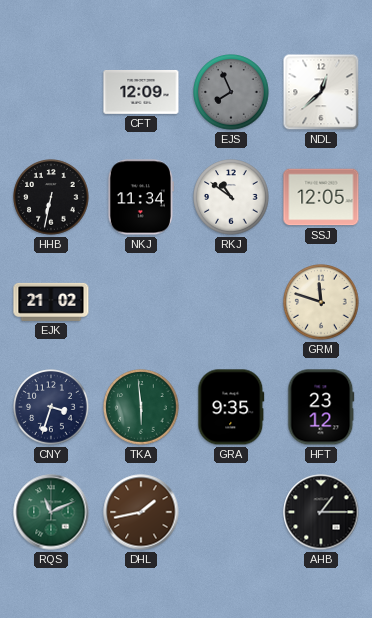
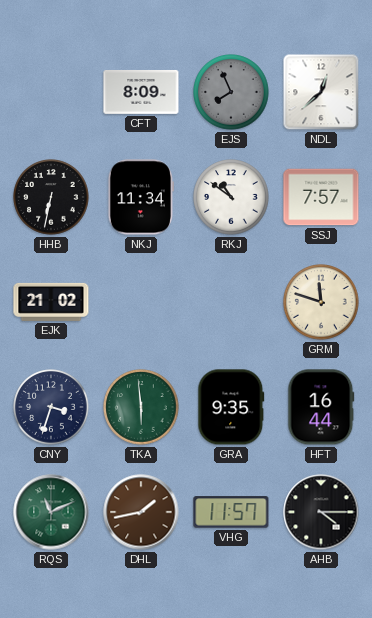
CFT: 12:09 -> 8:09 (141, 92)
SSJ: 12:05 -> 7:57 (321, 197)
HFT: 23:12 -> 16:44 (321, 407)
VHG: none -> 11:57 (231, 512)
AHB: 1:15 -> 4:15 (321, 512)
